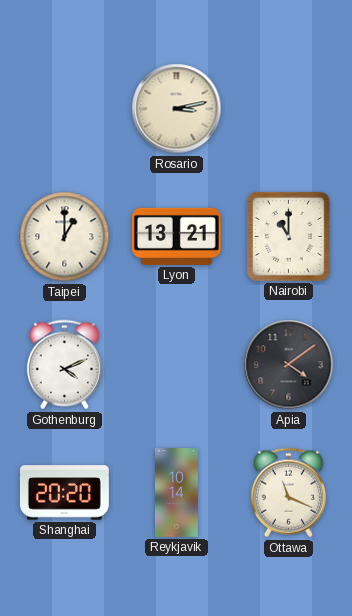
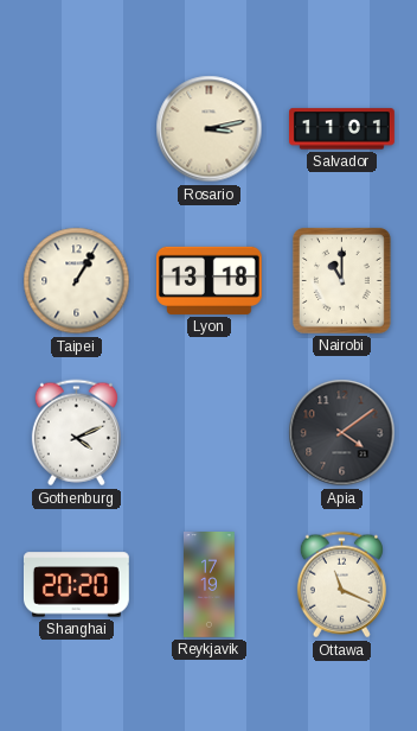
Salvador: none -> 11:01 (342, 129)
Taipei: 1:00 -> 1:05 (77, 281)
Lyon: 13:21 -> 13:18 (208, 280)
Reykjavik: 10:14 -> 17:19 (210, 585)
